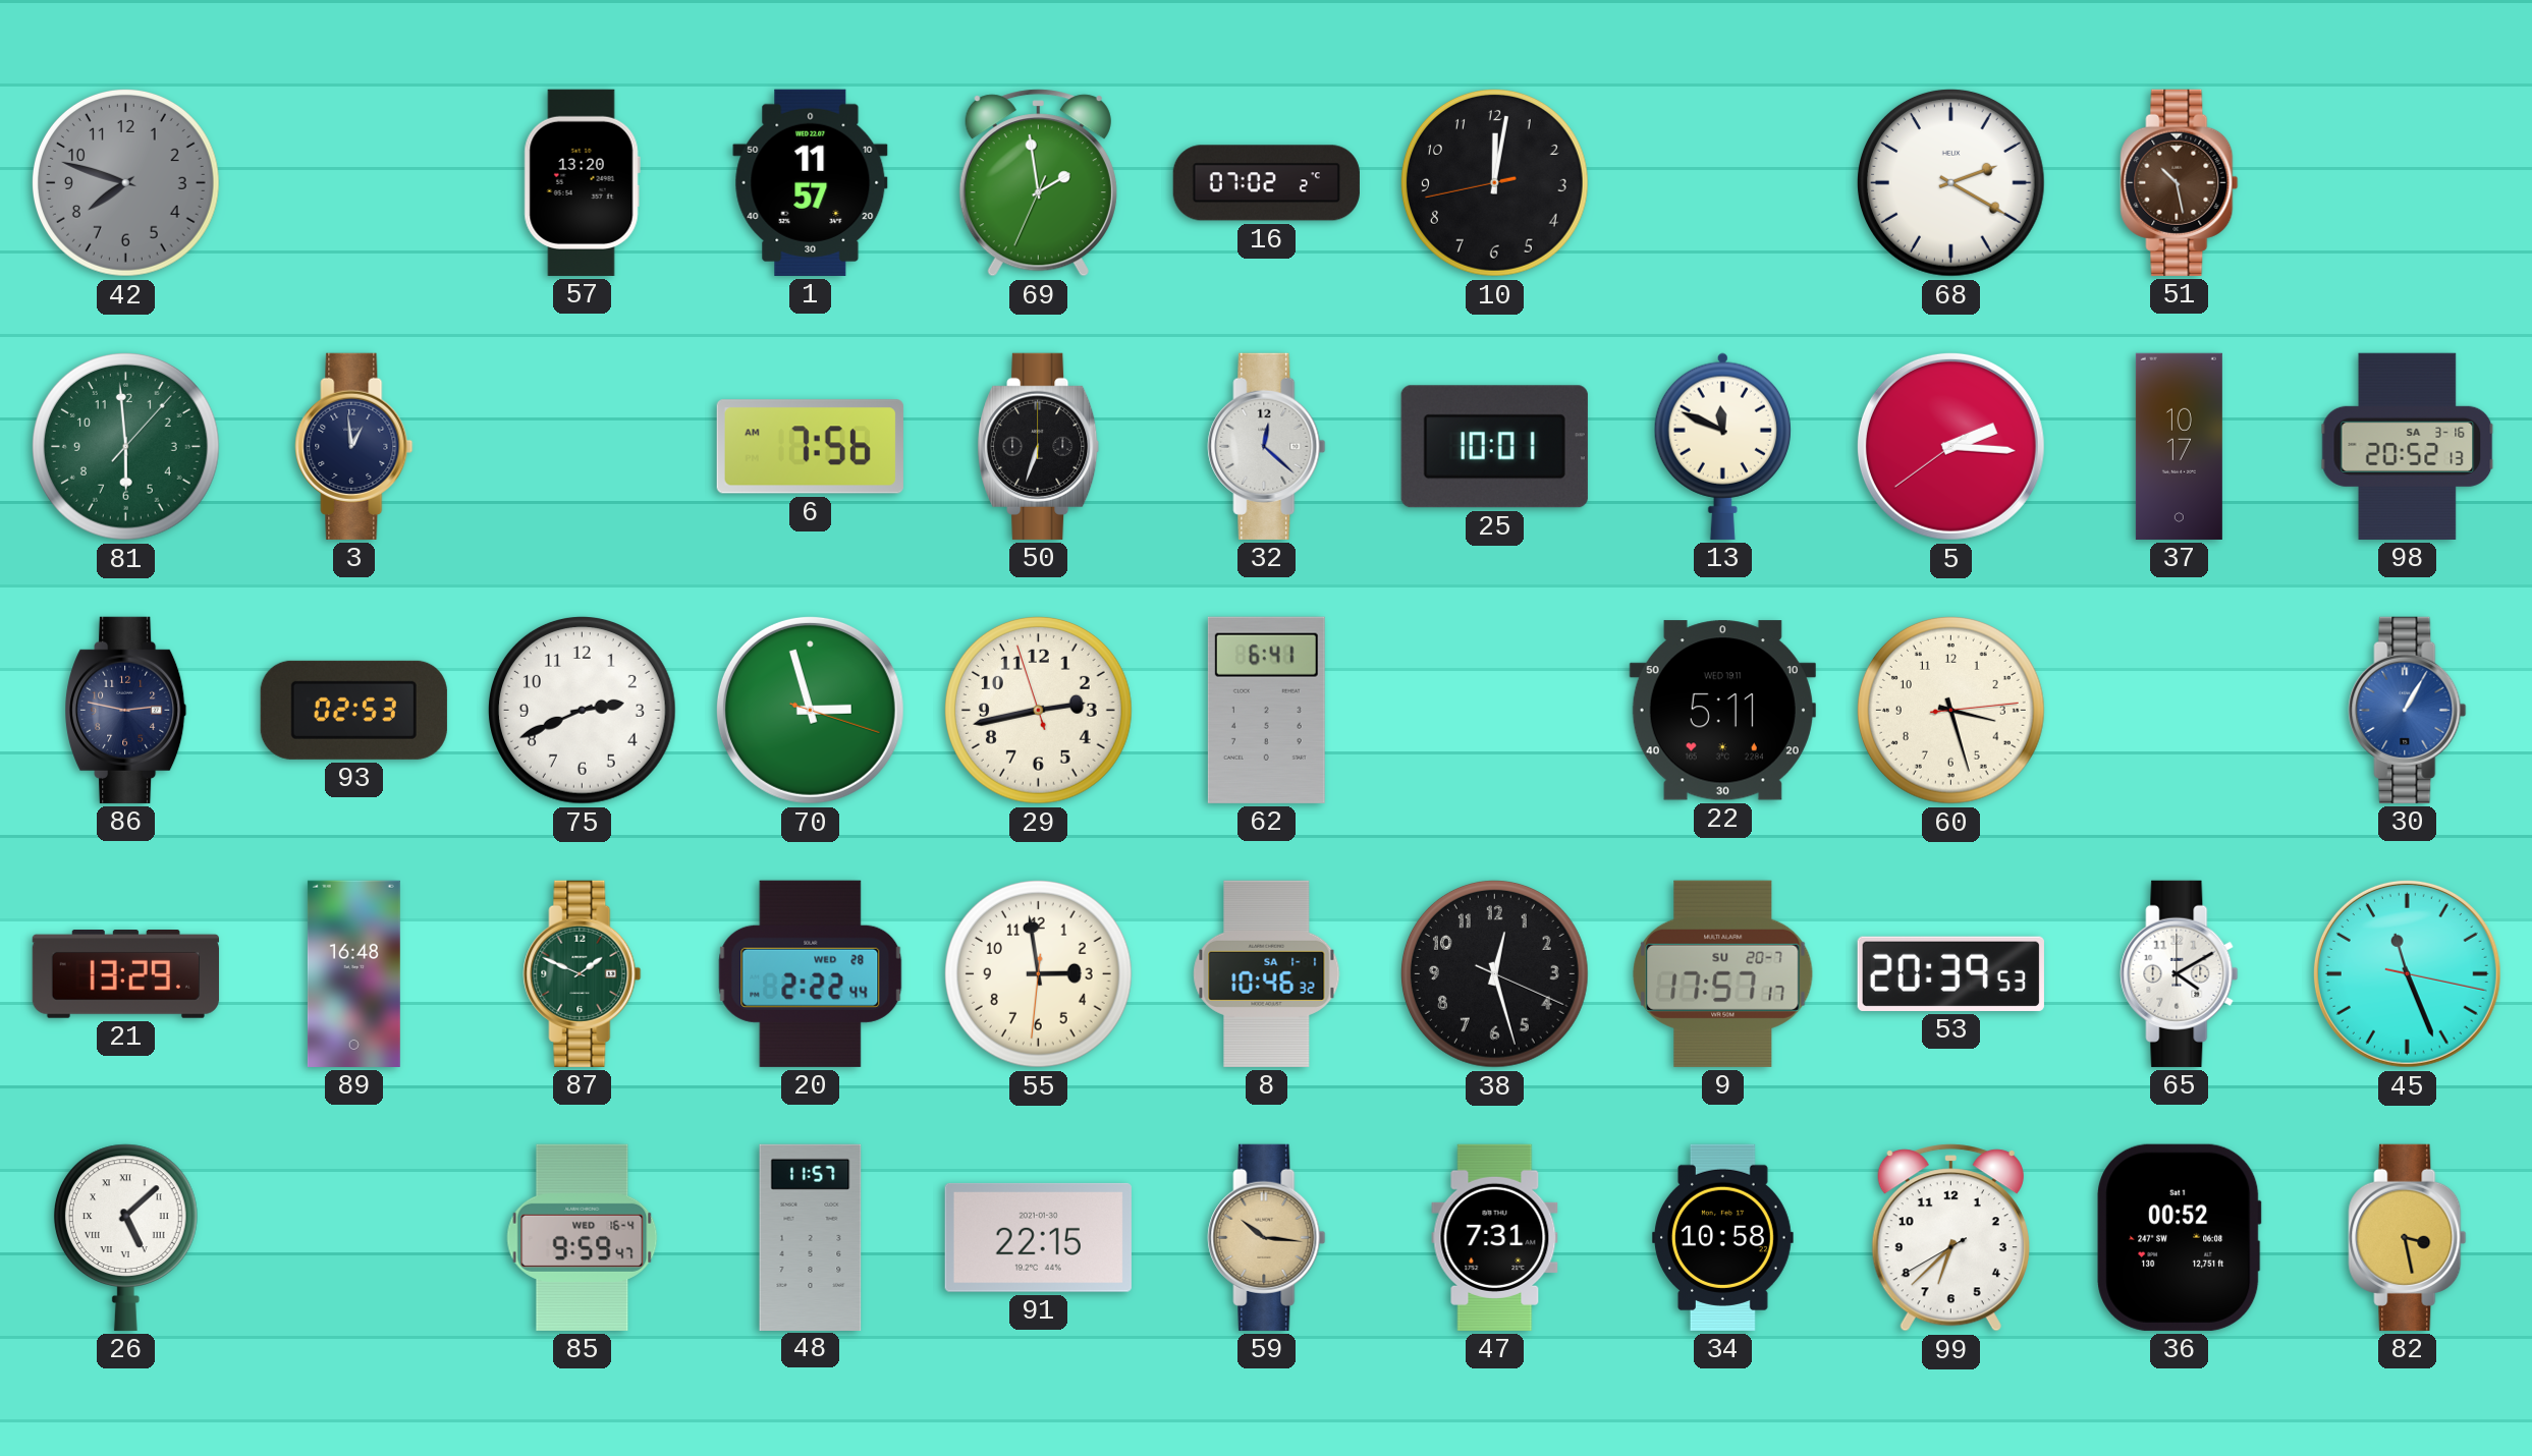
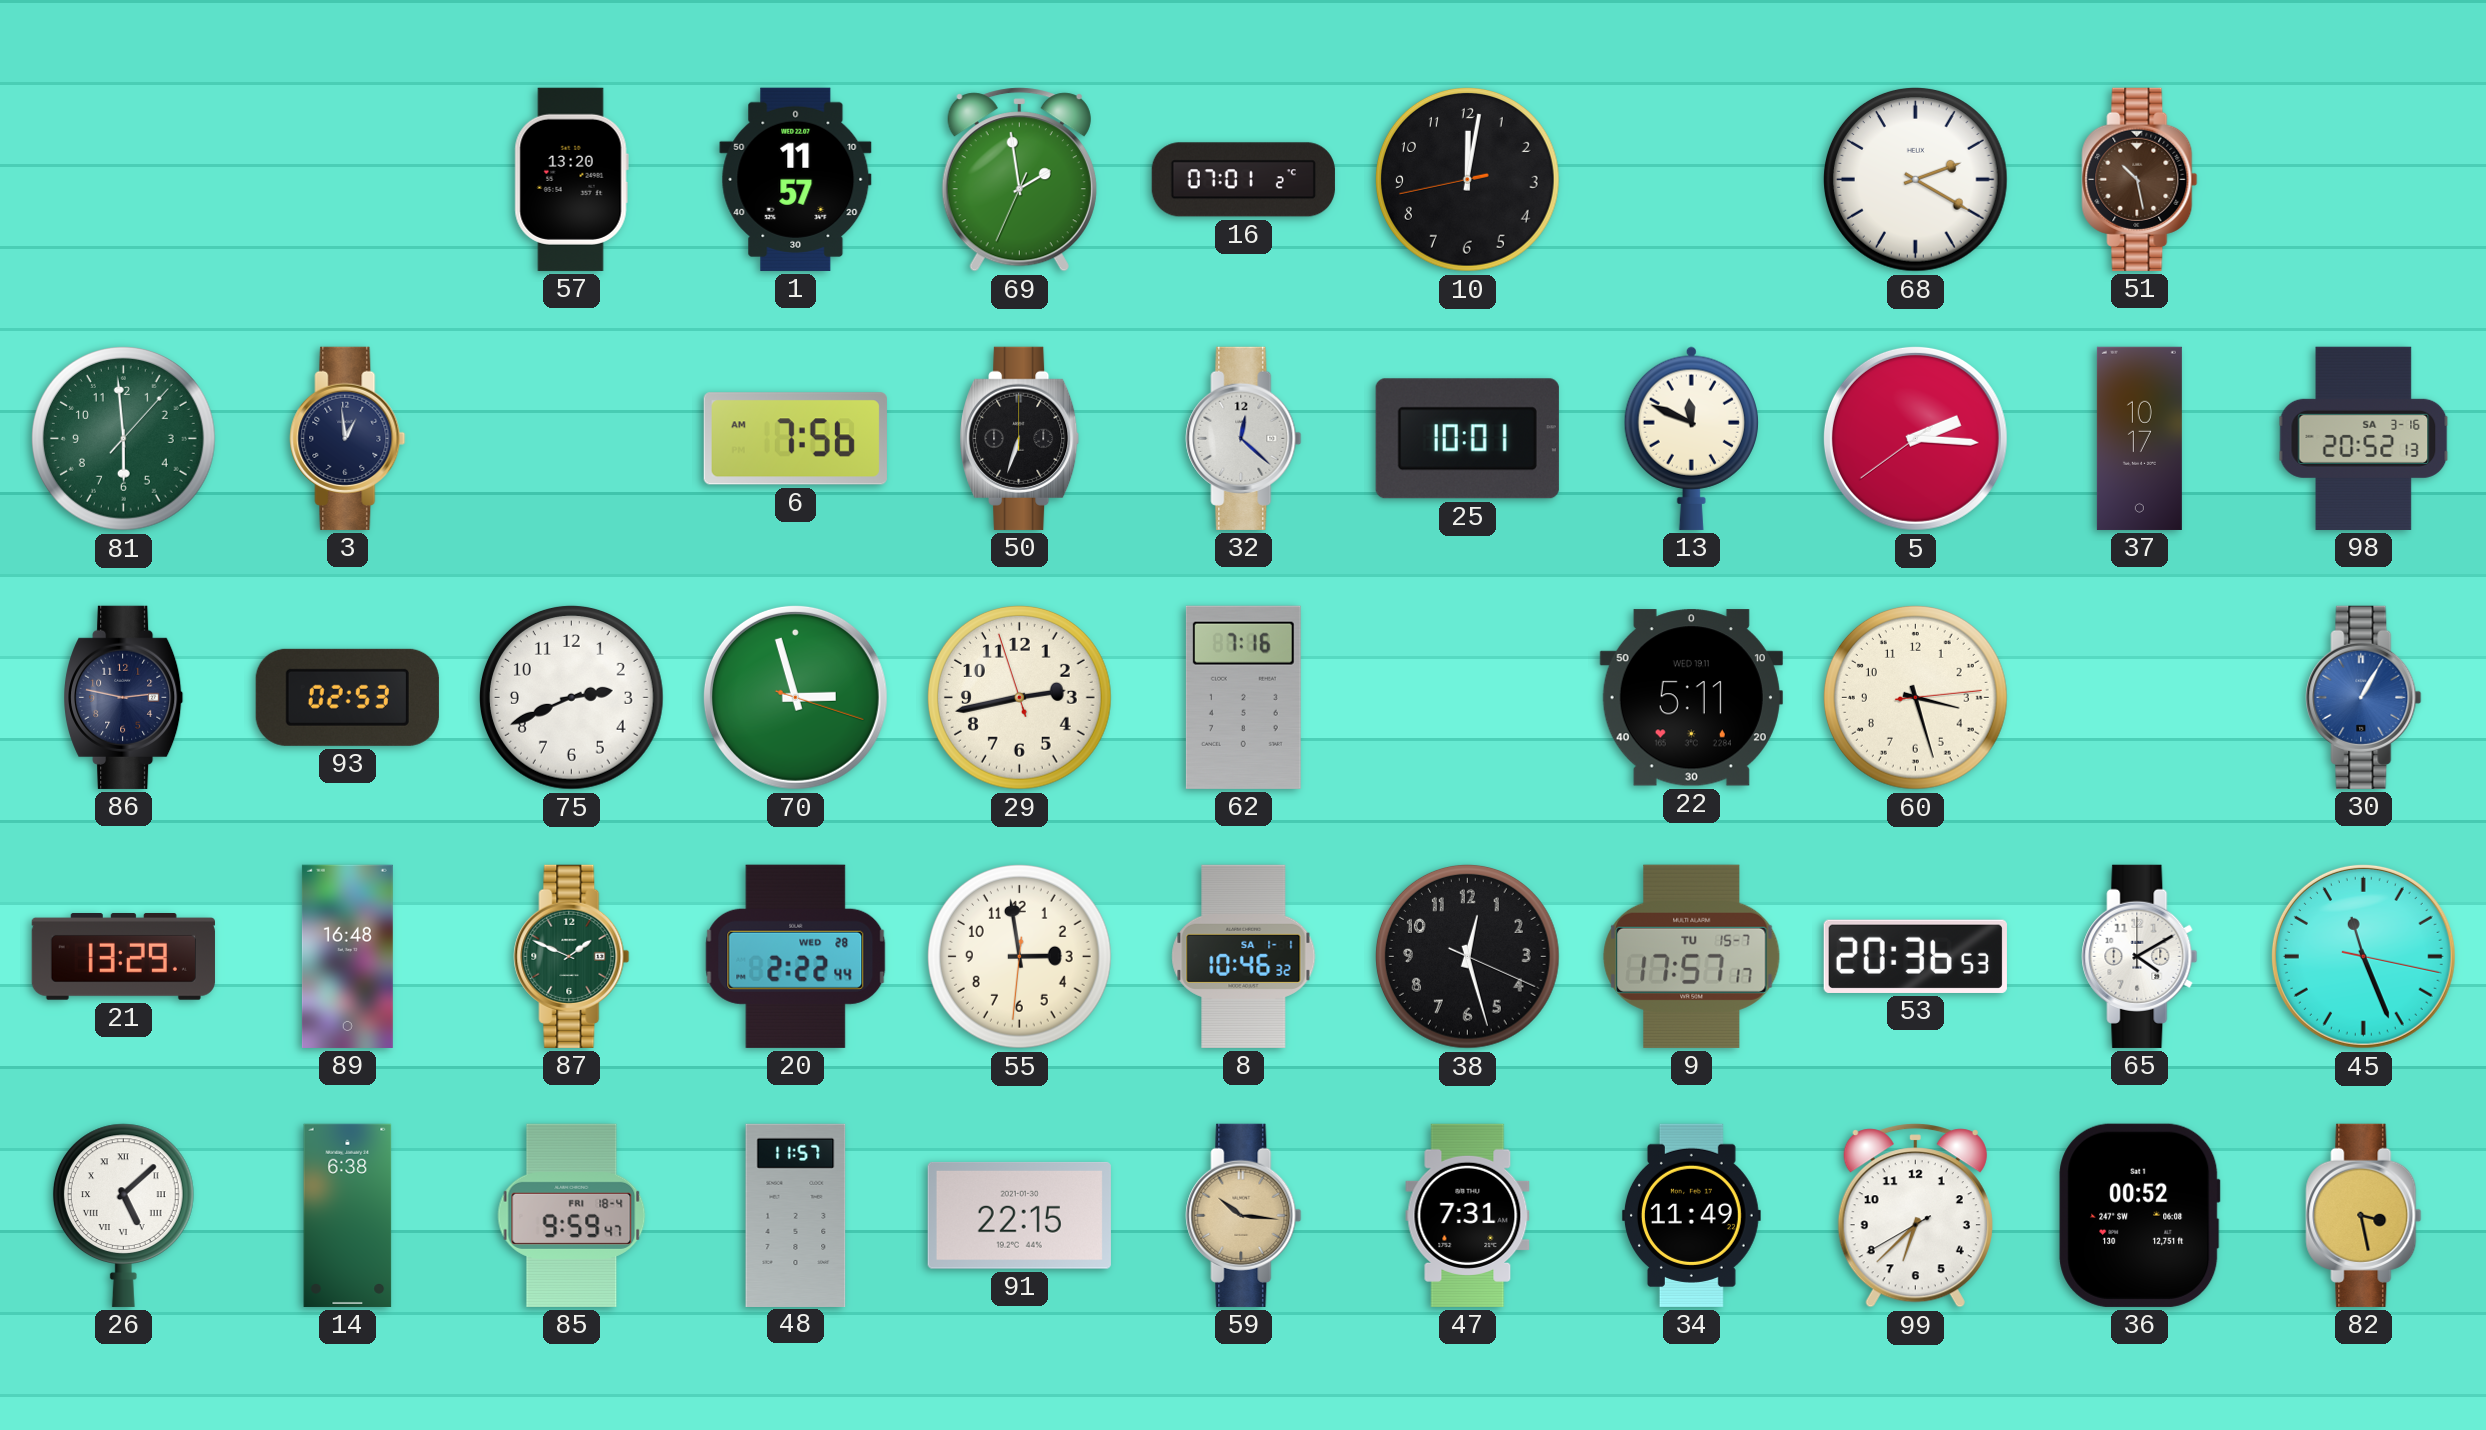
42: 7:48 -> none (126, 183)
16: 07:02 -> 07:01 (1243, 180)
62: 6:41 -> 7:16 (1243, 697)
9 date: SU 20-7 -> TU 15-7 (1692, 956)
53: 20:39 -> 20:36 (1915, 956)
14: none -> 6:38 (348, 1215)
85 date: WED 16-4 -> FRI 18-4 (572, 1215)
34: 10:58 -> 11:49 (1691, 1215)
